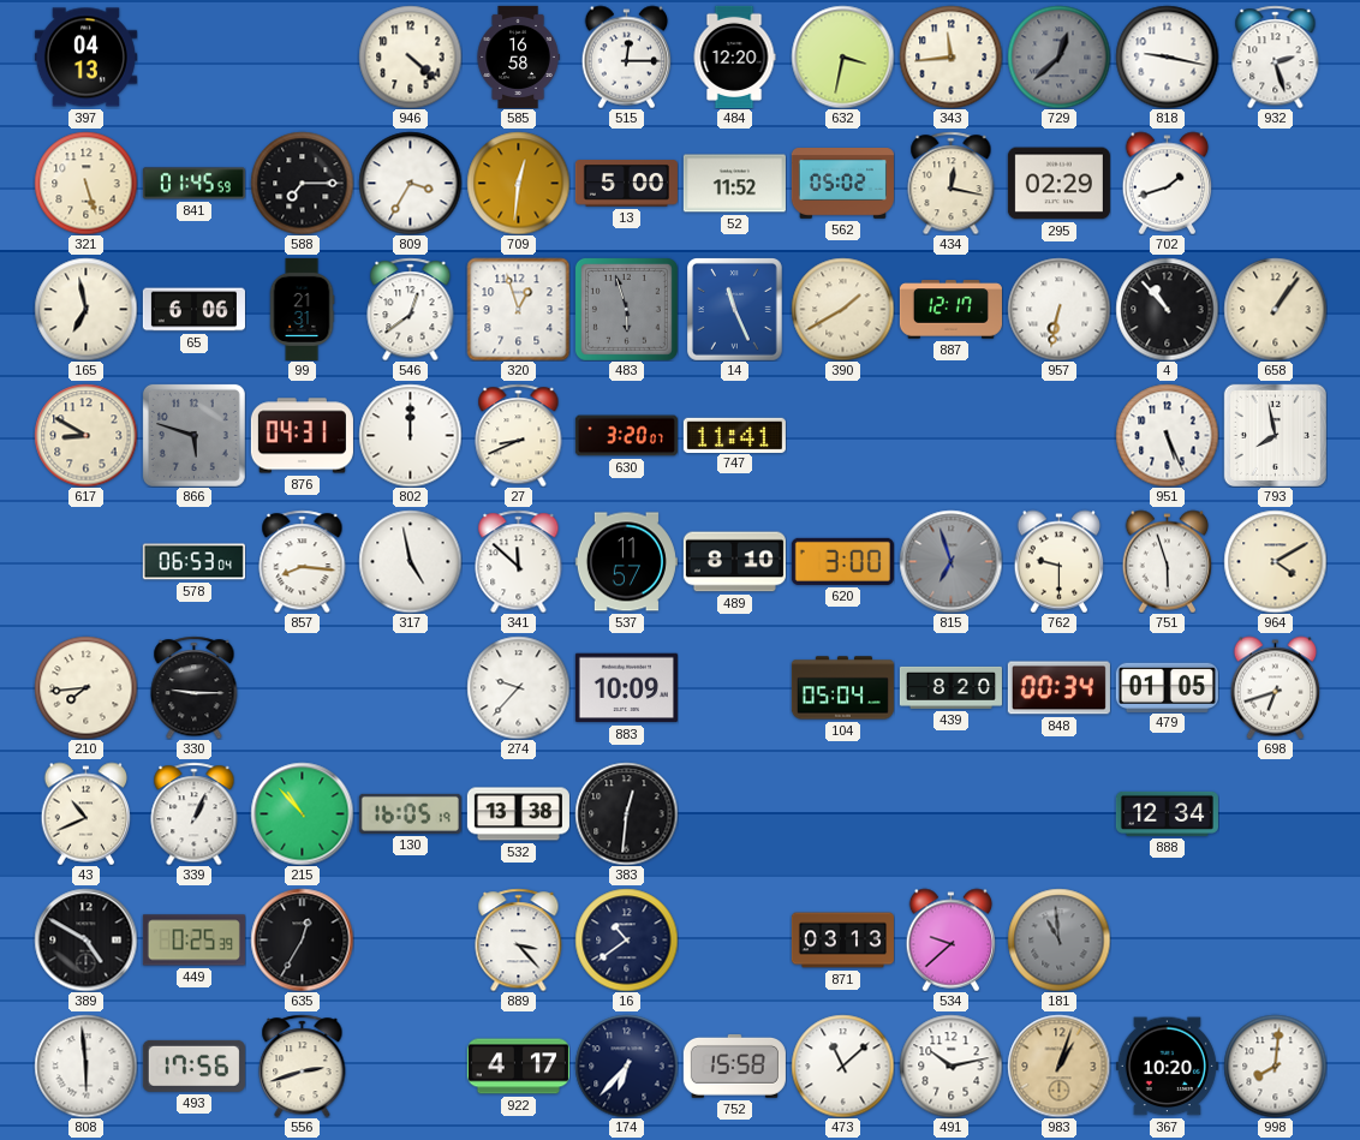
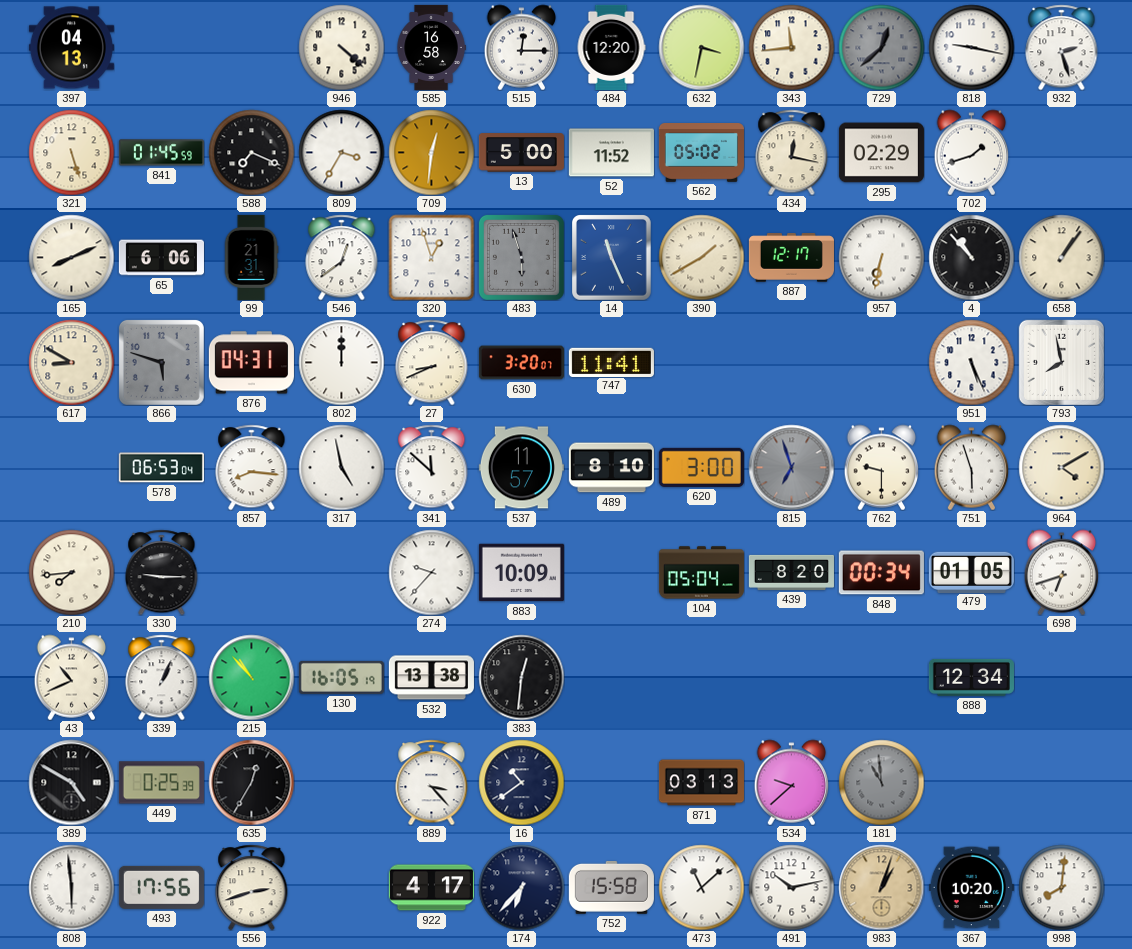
588: 7:15 -> 7:19 (251, 152)
165: 6:58 -> 8:11 (71, 257)
